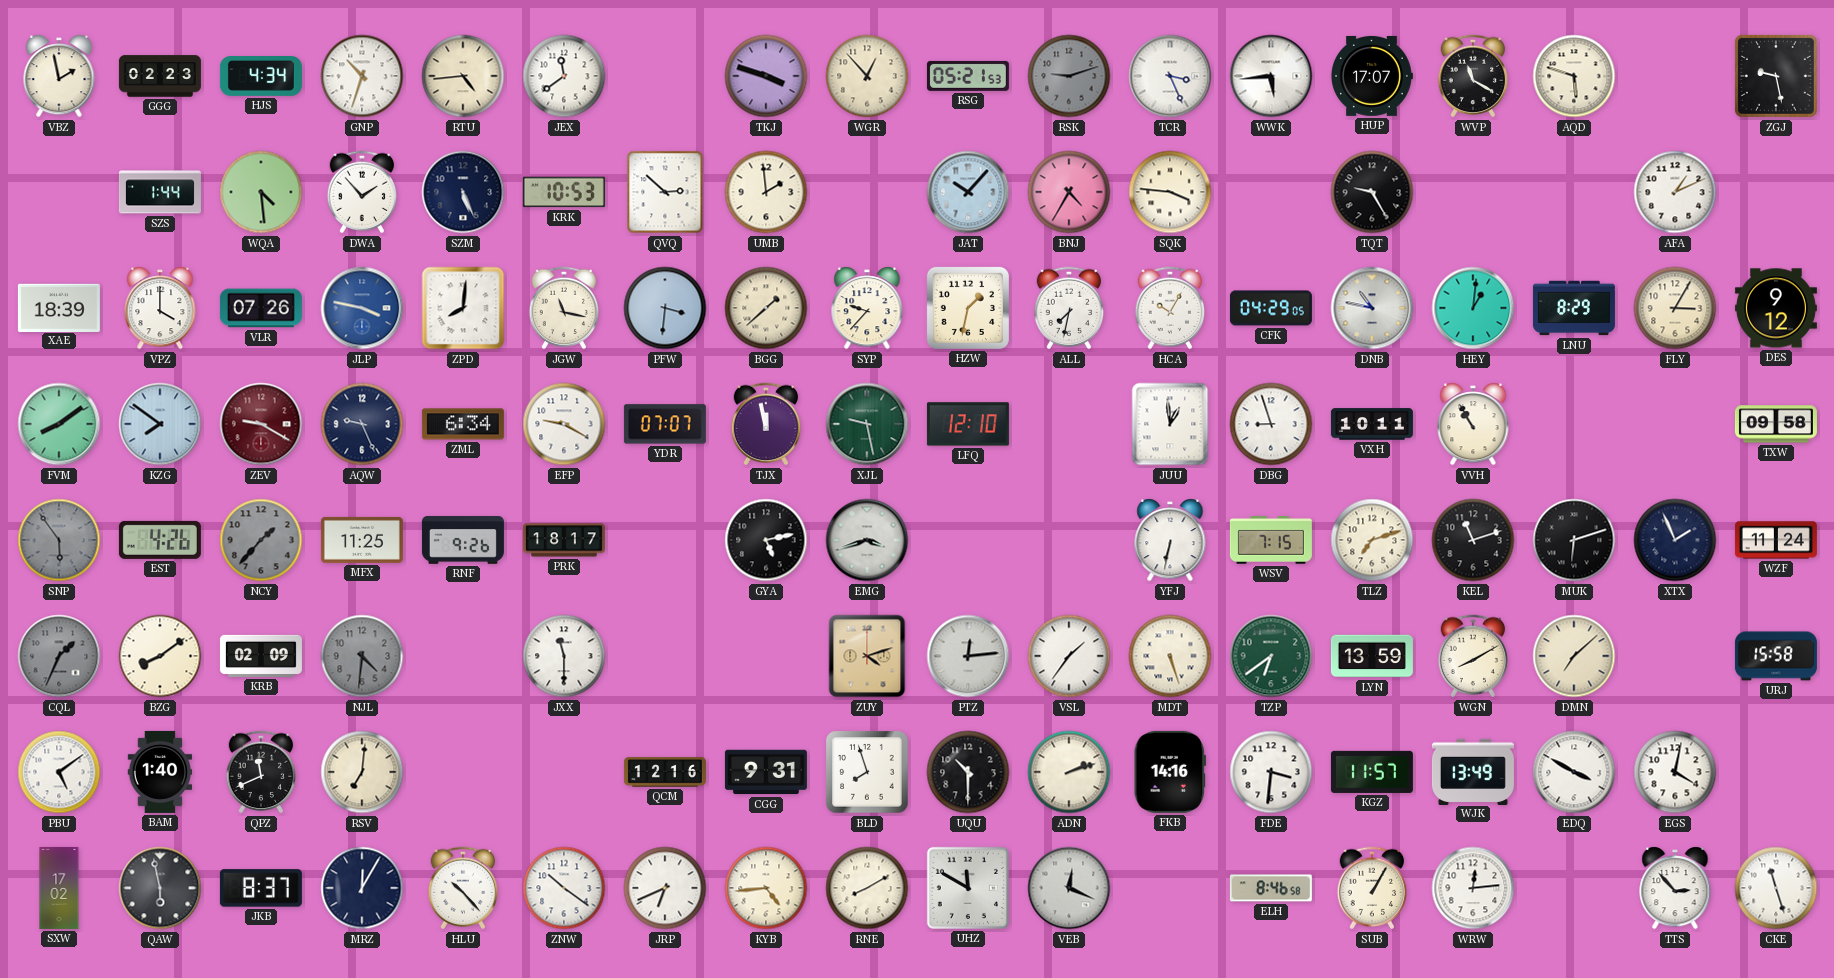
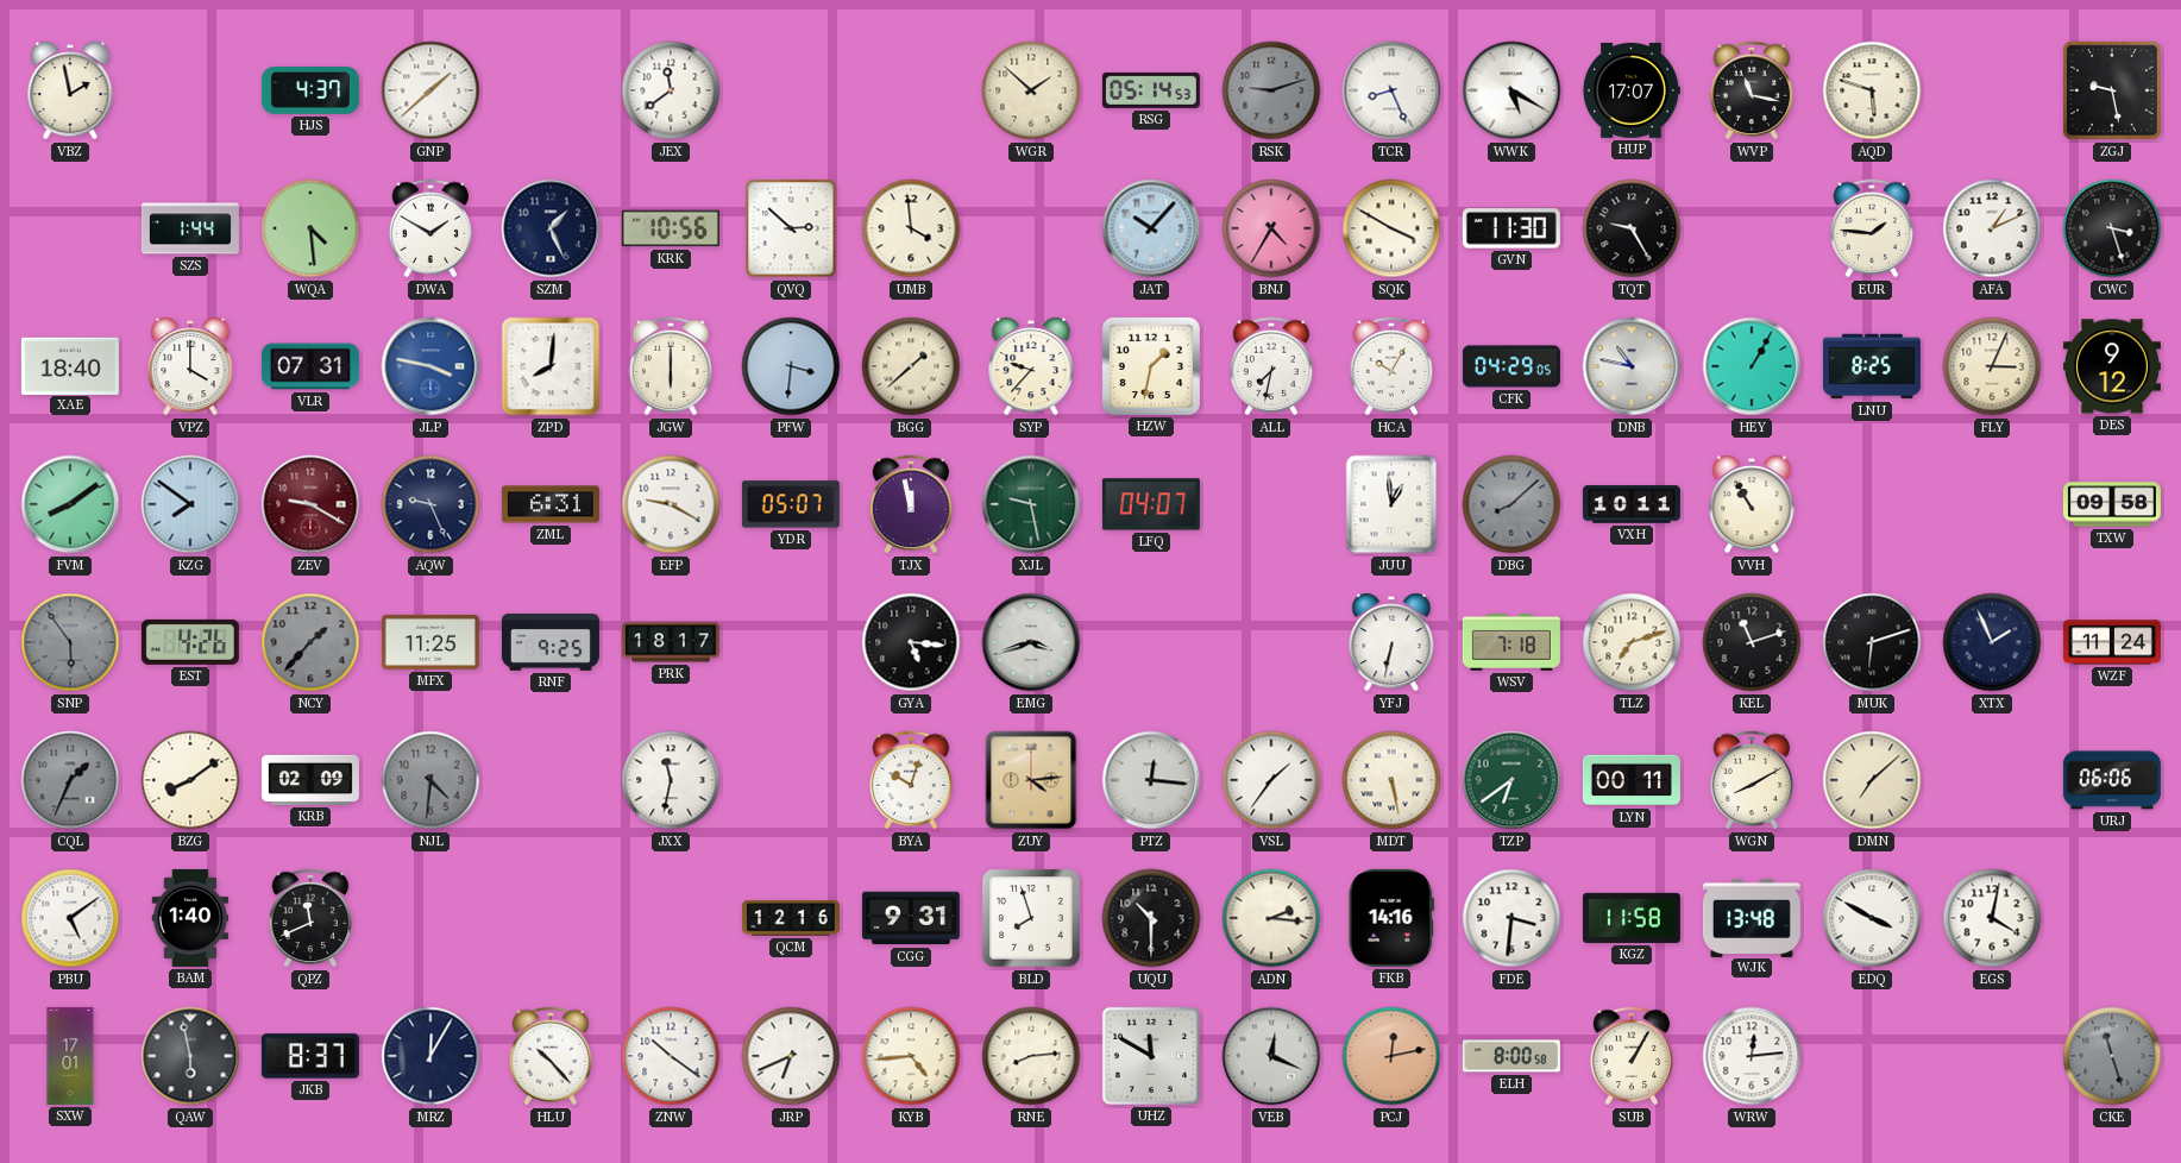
GGG: 02:23 -> none (160, 76)
HJS: 4:34 -> 4:37 (310, 92)
GNP: 10:33 -> 1:38 (430, 90)
RTU: 4:44 -> none (463, 76)
TKJ: 3:48 -> none (766, 76)
WGR: 12:53 -> 1:52 (1031, 90)
RSG: 05:21 -> 05:14 (1151, 90)
TCR: 3:26 -> 8:26 (1391, 90)
WWK: 5:44 -> 5:20 (1511, 90)
WVP: 11:20 -> 11:17 (1752, 90)
DWA: 1:53 -> 1:50 (430, 228)
SZM: 5:26 -> 1:26 (551, 228)
KRK: 10:53 -> 10:56 (671, 228)
UMB: 1:59 -> 3:59 (911, 228)
SQK: 3:46 -> 3:50 (1391, 228)
GVN: none -> 11:30 (1511, 228)
EUR: none -> 1:46 (1872, 228)
CWC: none -> 3:27 (2112, 228)
XAE: 18:39 -> 18:40 (70, 365)
VLR: 07:26 -> 07:31 (310, 366)
JGW: 11:17 -> 6:00 (671, 366)
HEY: 1:01 -> 1:05 (1752, 366)
LNU: 8:29 -> 8:25 (1872, 366)
FLY: 3:05 -> 3:04 (1992, 366)
ZML: 6:34 -> 6:31 (551, 504)
YDR: 07:07 -> 05:07 (791, 504)
LFQ: 12:10 -> 04:07 (1151, 504)
DBG: 8:57 -> 8:08 (1511, 504)
DBG dial: white -> grey (1511, 504)
RNF: 9:26 -> 9:25 (551, 642)
GYA: 5:13 -> 5:16 (911, 642)
WSV: 7:15 -> 7:18 (1511, 643)
JXX: 11:30 -> 11:32 (671, 780)
BYA: none -> 10:03 (911, 780)
ZUY: 4:12 -> 4:14 (1031, 780)
PTZ: 12:14 -> 12:16 (1151, 780)
MDT: 5:27 -> 5:28 (1391, 780)
LYN: 13:59 -> 00:11 (1632, 780)
URJ: 15:58 -> 06:06 (2112, 780)
RSV: 7:01 -> none (362, 772)
ADN: 2:12 -> 2:16 (1271, 918)
KGZ: 11:57 -> 11:58 (1632, 918)
WJK: 13:49 -> 13:48 (1752, 917)
SXW: 17:02 -> 17:01 (70, 1056)
RNE: 8:10 -> 8:14 (1031, 1056)
PCJ: none -> 12:13 (1391, 1056)
ELH: 8:46 -> 8:00 (1511, 1056)
TTS: 2:53 -> none (1675, 888)
CKE dial: white -> grey (2112, 1056)
